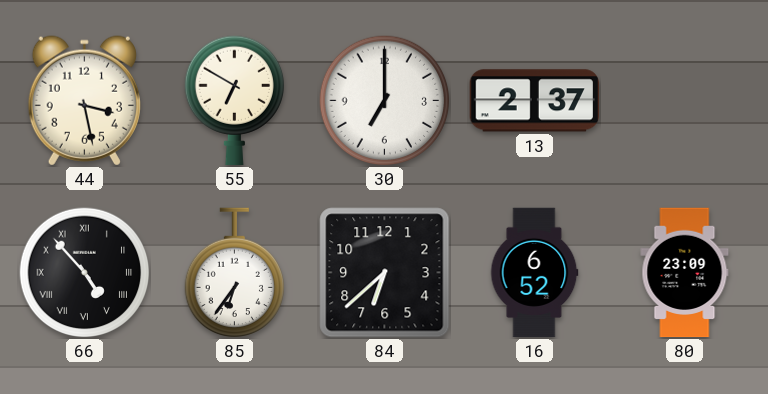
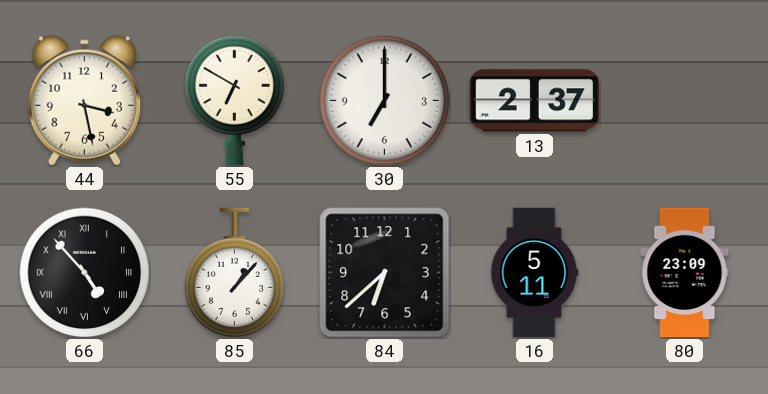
85: 6:36 -> 1:07 (234, 273)
16: 6:52 -> 5:11 (534, 273)
